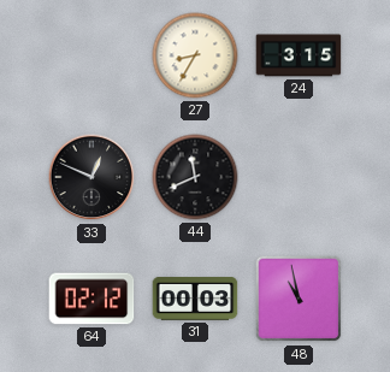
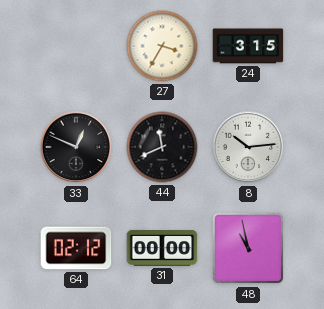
27: 8:35 -> 3:35 (162, 46)
8: none -> 10:14 (248, 147)
31: 00:03 -> 00:00 (162, 249)
